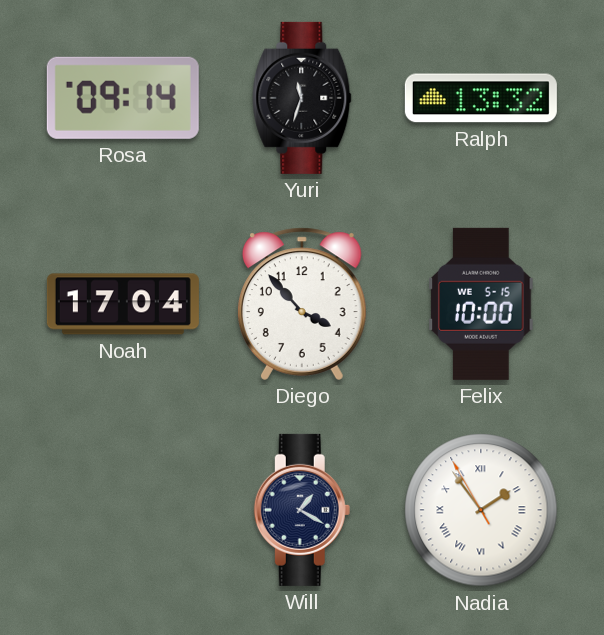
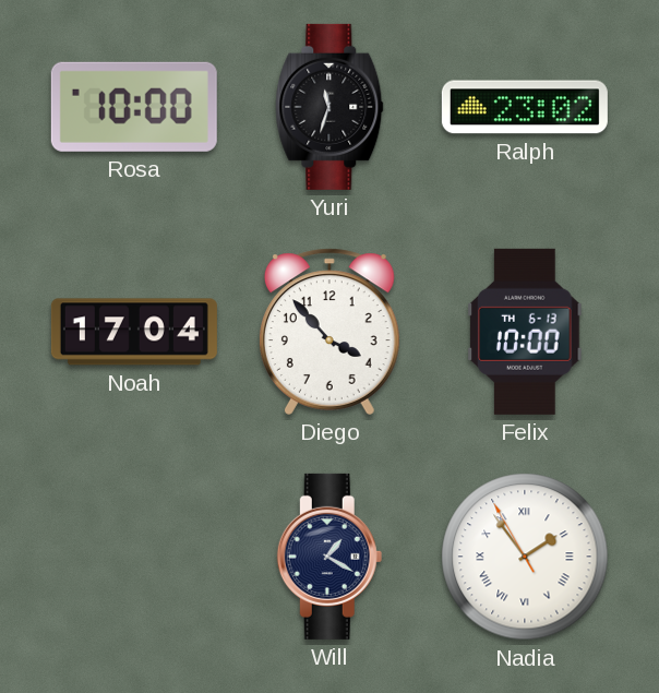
Rosa: 09:14 -> 10:00 (134, 107)
Ralph: 13:32 -> 23:02 (525, 107)
Felix date: WE 5-15 -> TH 6-13 (525, 332)
